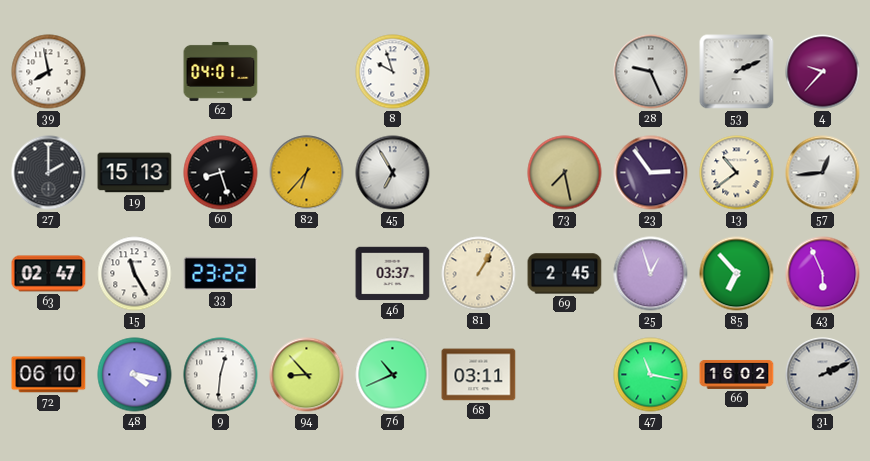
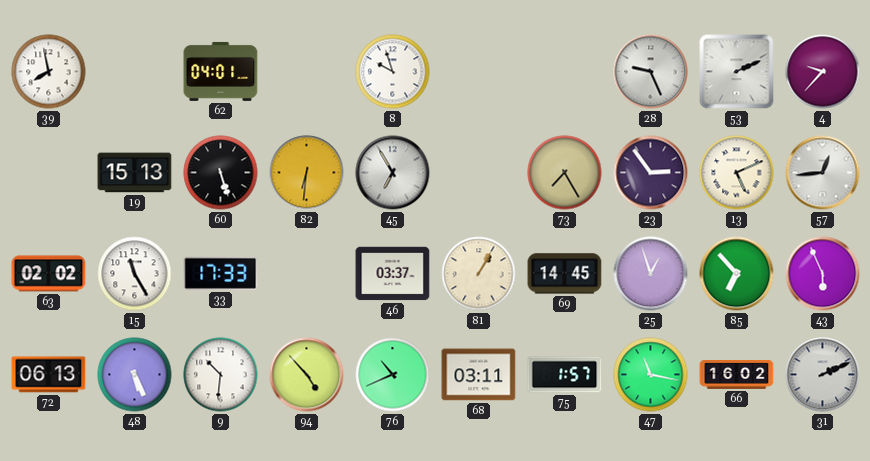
27: 2:00 -> none (49, 173)
60: 8:27 -> 5:27 (221, 173)
82: 6:37 -> 6:31 (307, 173)
73: 7:28 -> 7:25 (565, 173)
13: 10:39 -> 5:11 (737, 173)
63: 02:47 -> 02:02 (49, 274)
33: 23:22 -> 17:33 (221, 273)
69: 2:45 -> 14:45 (565, 274)
72: 06:10 -> 06:13 (49, 375)
48: 4:17 -> 5:26 (135, 375)
9: 12:31 -> 10:31 (221, 375)
94: 8:53 -> 4:53 (307, 375)
75: none -> 1:57 (565, 375)
